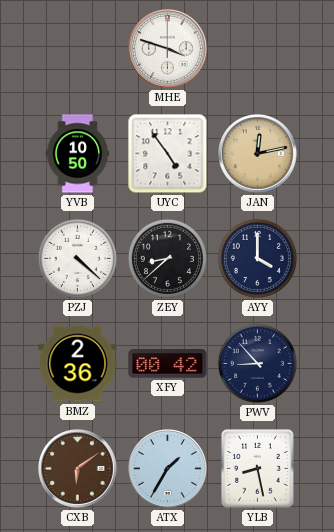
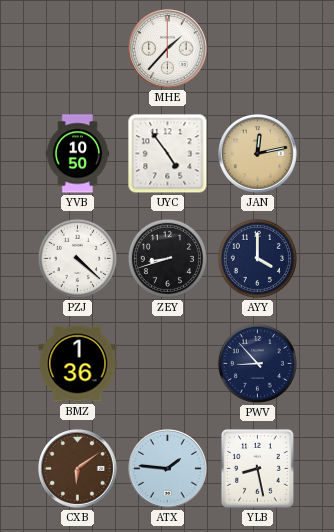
MHE: 3:48 -> 1:37 (168, 49)
ZEY: 8:38 -> 8:42 (167, 258)
BMZ: 2:36 -> 1:36 (78, 364)
XFY: 00:42 -> none (168, 364)
ATX: 1:35 -> 1:46 (168, 469)
